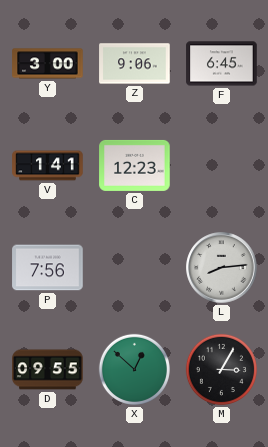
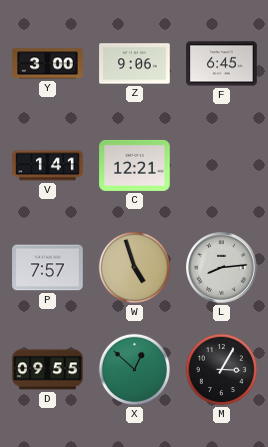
C: 12:23 -> 12:21 (135, 165)
P: 7:56 -> 7:57 (48, 268)
W: none -> 4:57 (134, 267)
